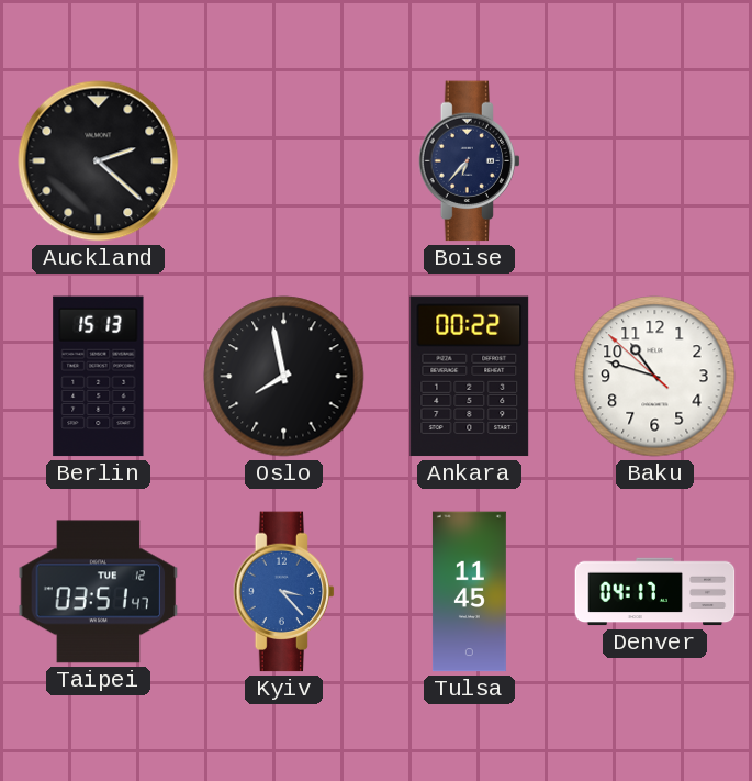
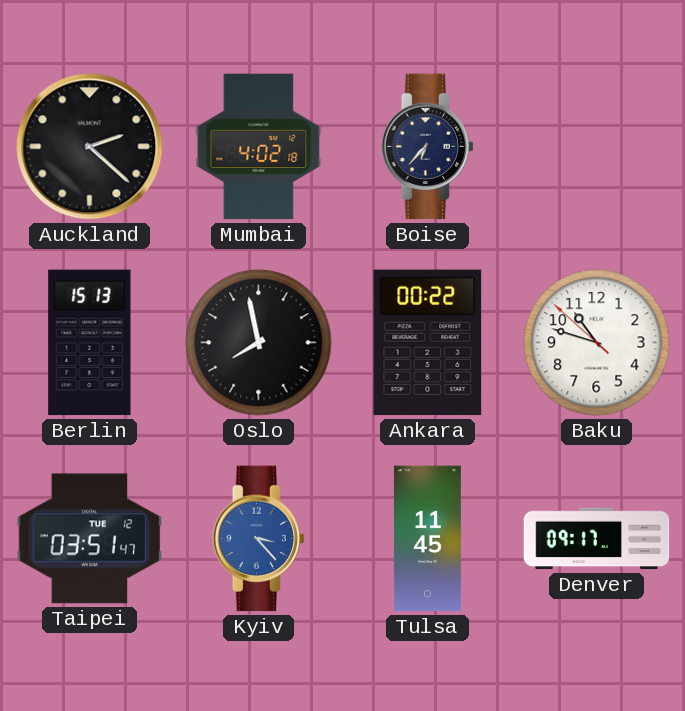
Mumbai: none -> 4:02 (259, 147)
Denver: 04:17 -> 09:17 (597, 539)
